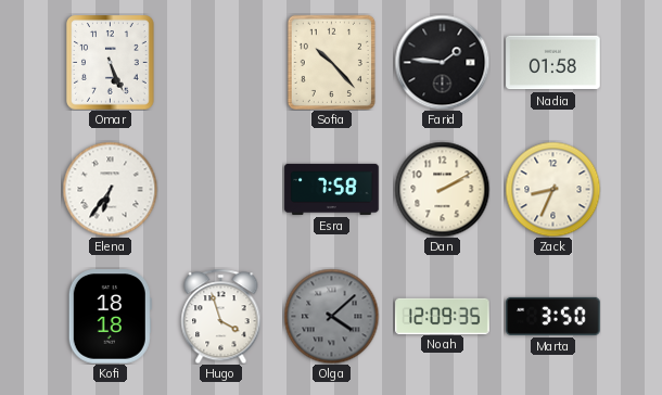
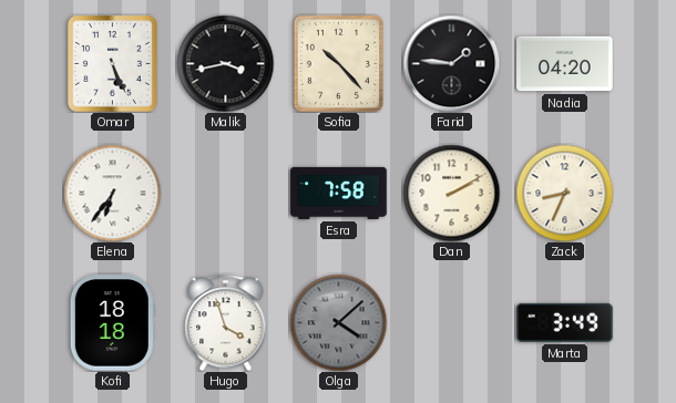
Malik: none -> 3:43 (225, 63)
Nadia: 01:58 -> 04:20 (565, 64)
Noah: 12:09 -> none (443, 316)
Marta: 3:50 -> 3:49 (565, 322)
